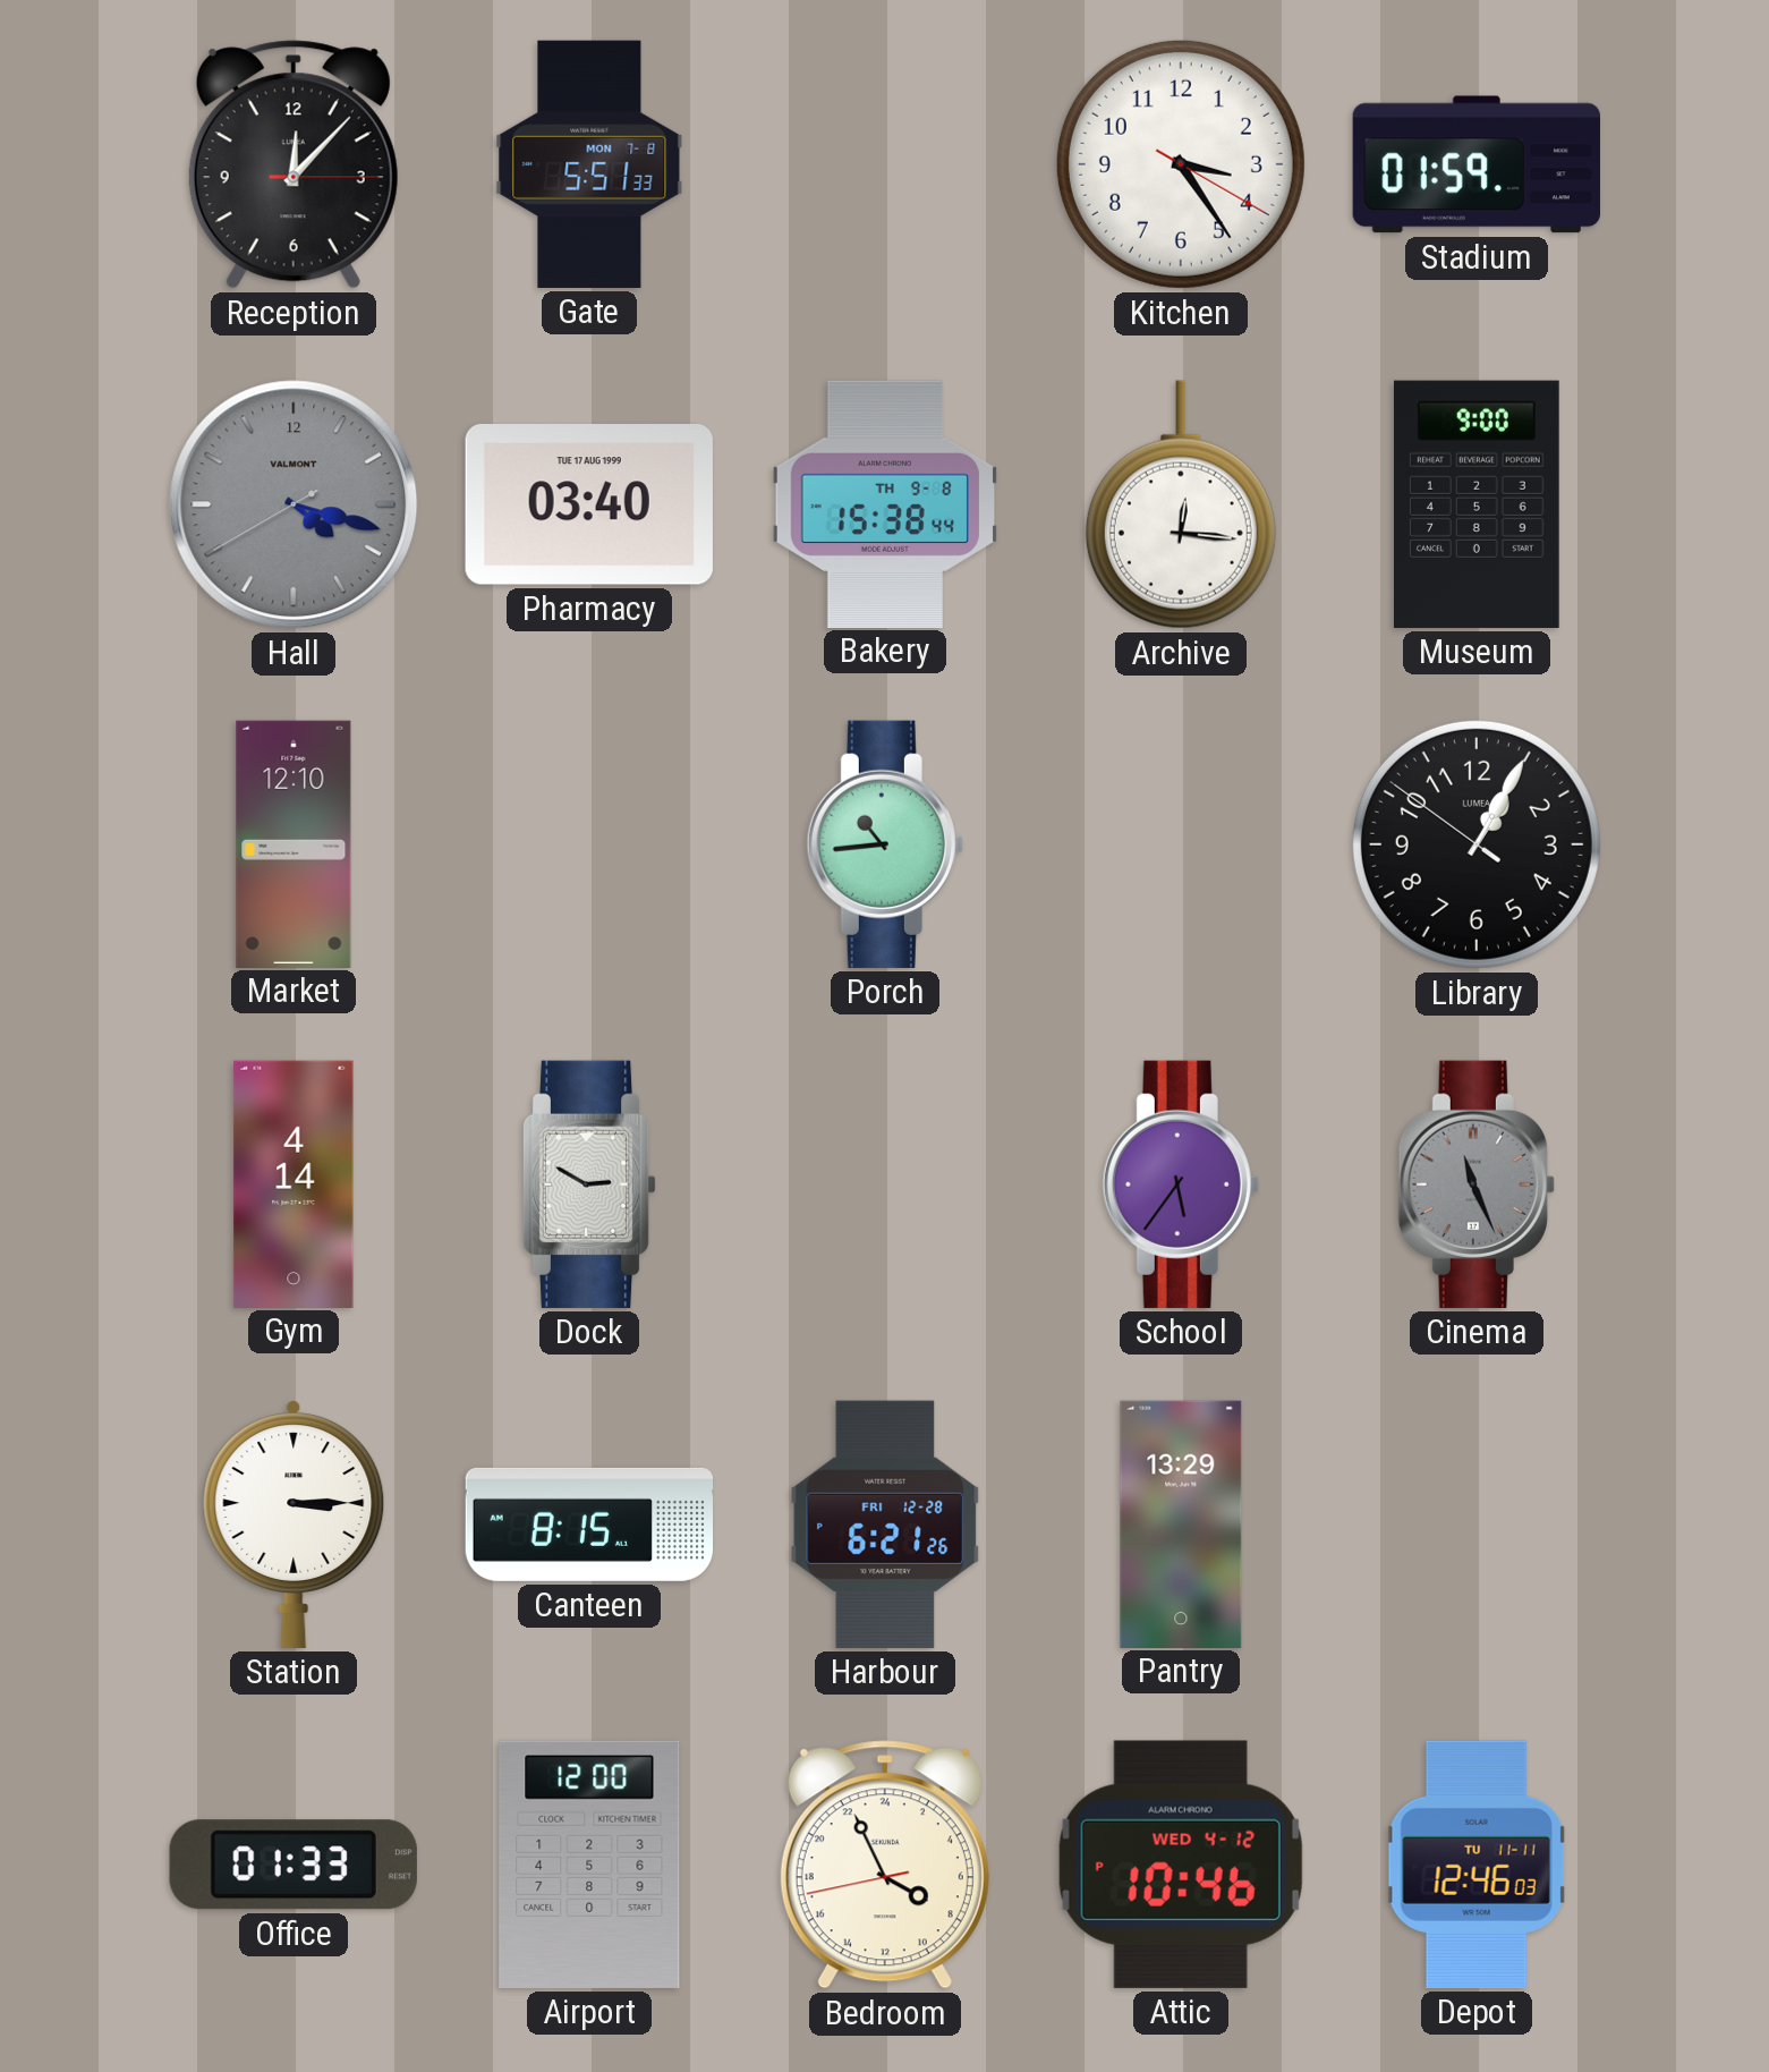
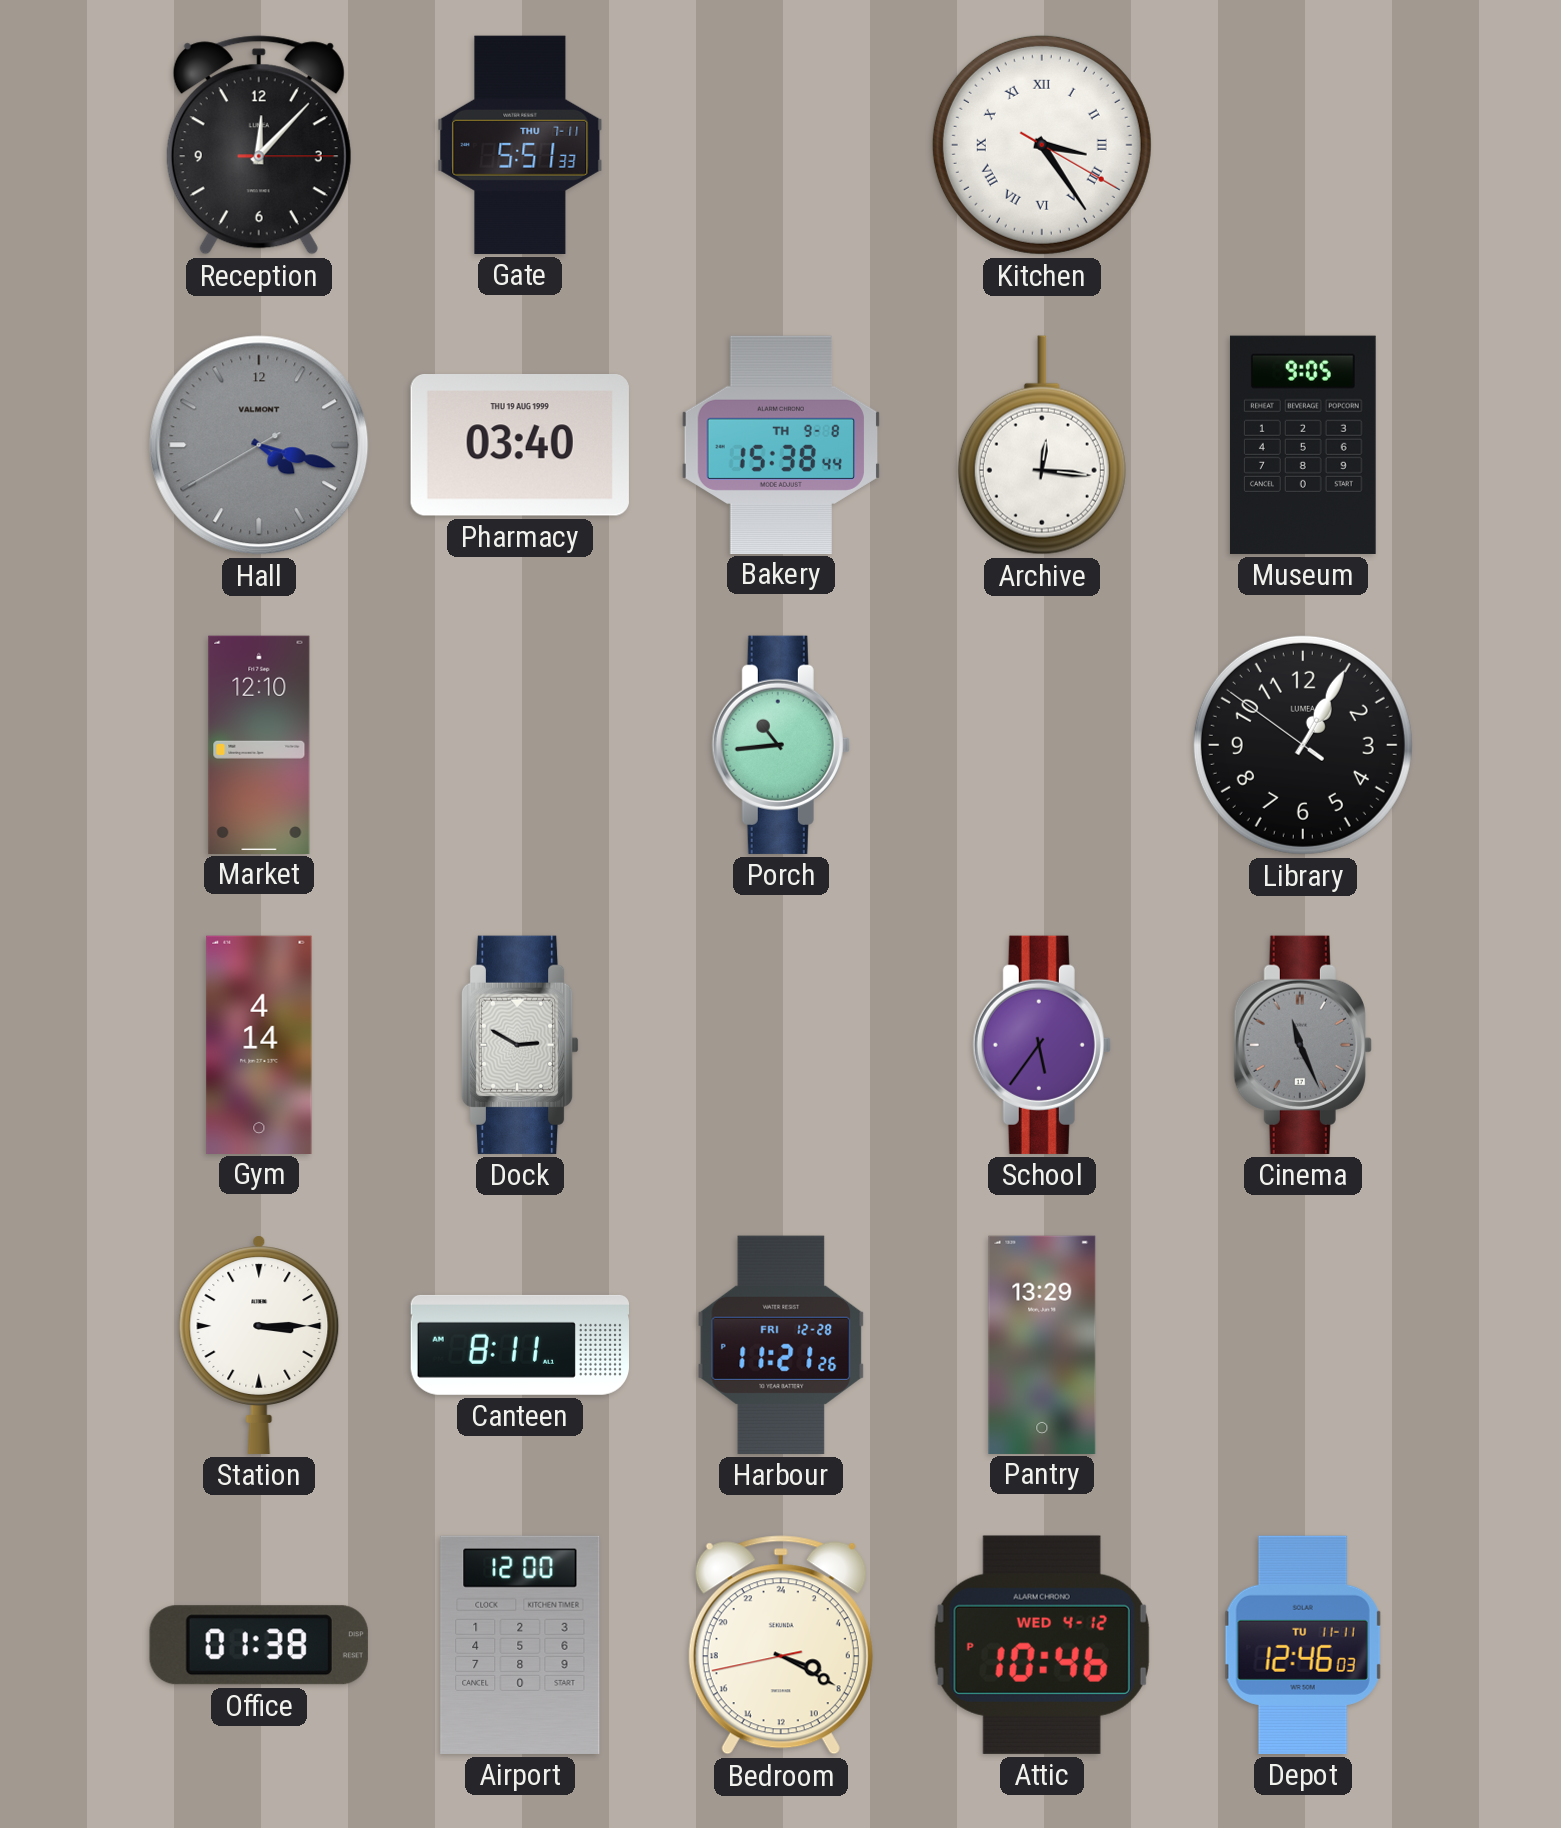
Gate date: MON 7-8 -> THU 7-11 (520, 145)
Kitchen numerals: Arabic -> Roman (1042, 145)
Stadium: 01:59 -> none (1477, 164)
Pharmacy date: TUE 17 AUG 1999 -> THU 19 AUG 1999 (520, 445)
Museum: 9:00 -> 9:05 (1303, 445)
Canteen: 8:15 -> 8:11 (519, 1345)
Harbour: 6:21 -> 11:21 (781, 1345)
Office: 01:33 -> 01:38 (259, 1645)
Bedroom: 7:55 -> 7:19 (781, 1645)
